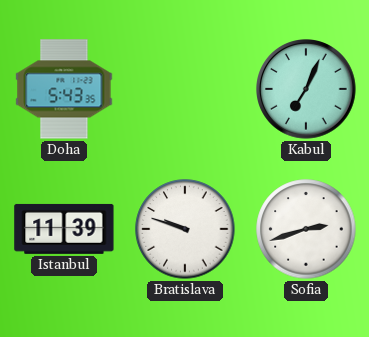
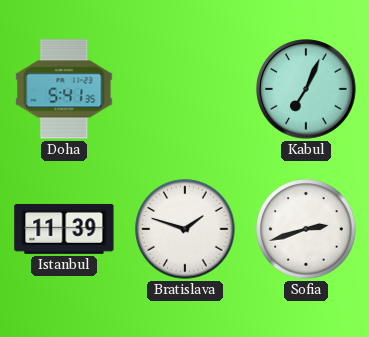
Doha: 5:43 -> 5:41 (64, 89)
Bratislava: 9:48 -> 1:48 (185, 229)
